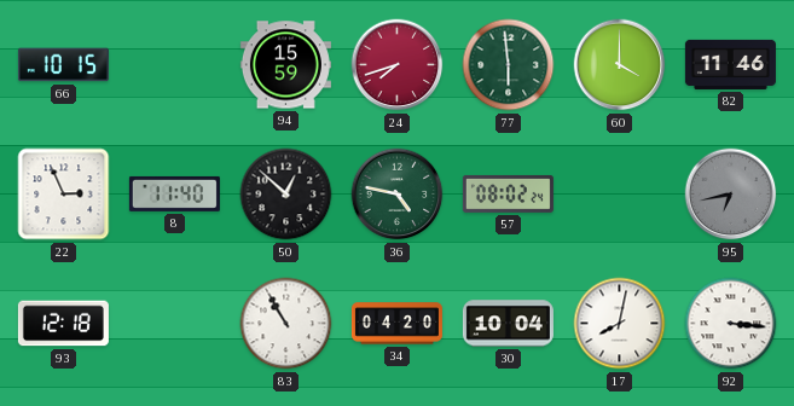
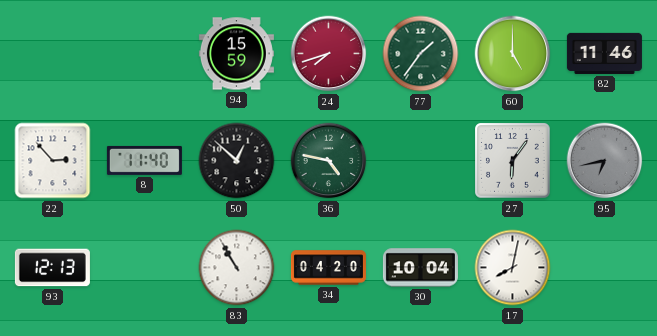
66: 10:15 -> none (63, 65)
77: 5:59 -> 1:36 (421, 54)
60: 4:00 -> 5:00 (513, 54)
22: 2:56 -> 2:53 (53, 161)
57: 08:02 -> none (508, 193)
27: none -> 6:06 (513, 161)
93: 12:18 -> 12:13 (52, 268)
92: 3:16 -> none (731, 324)
